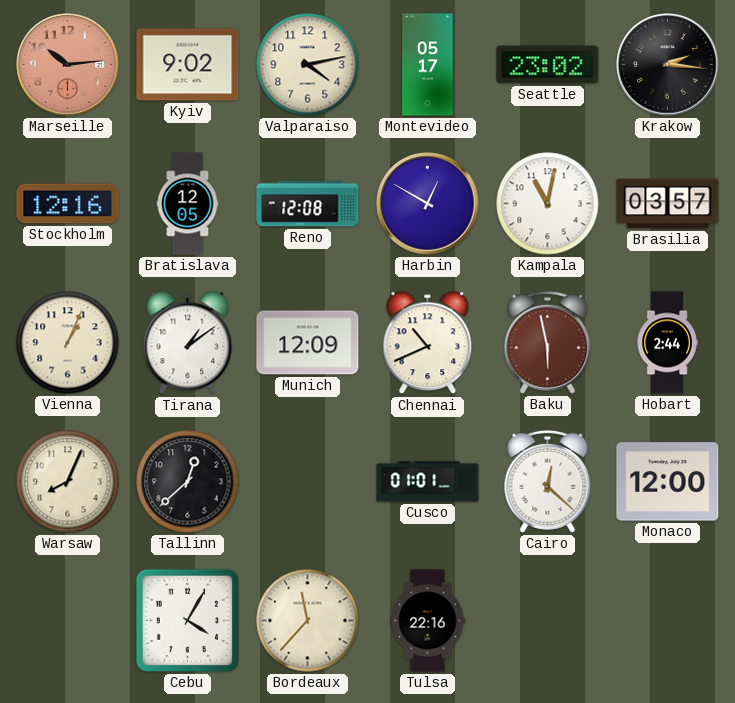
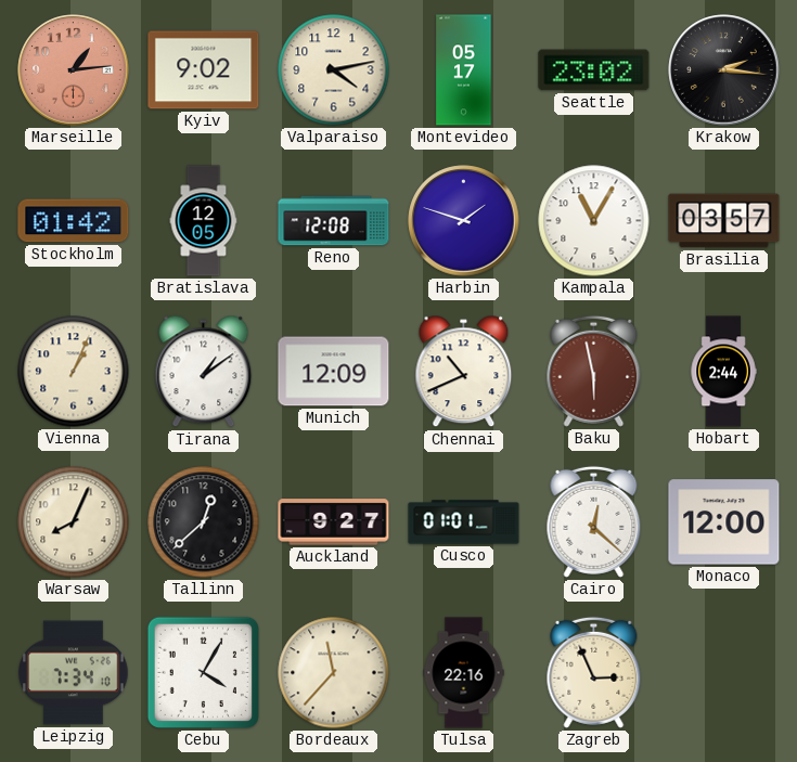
Marseille: 10:14 -> 1:14 (74, 70)
Stockholm: 12:16 -> 01:42 (74, 221)
Harbin: 12:50 -> 1:48 (464, 221)
Kampala: 11:02 -> 11:05 (594, 221)
Auckland: none -> 9:27 (334, 522)
Leipzig: none -> 7:34 (74, 673)
Zagreb: none -> 2:56 (594, 672)
